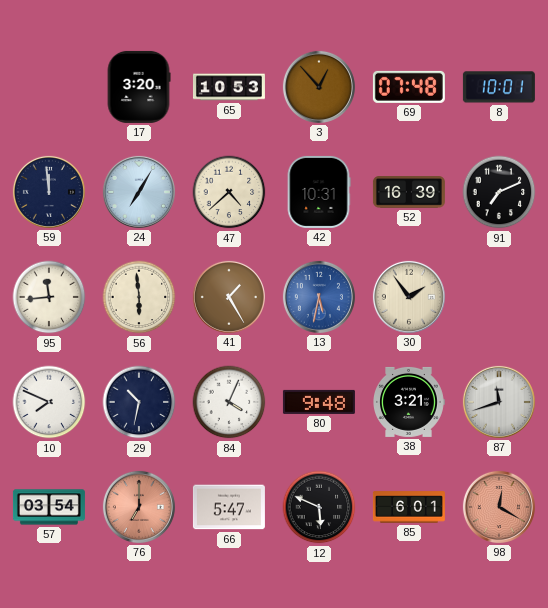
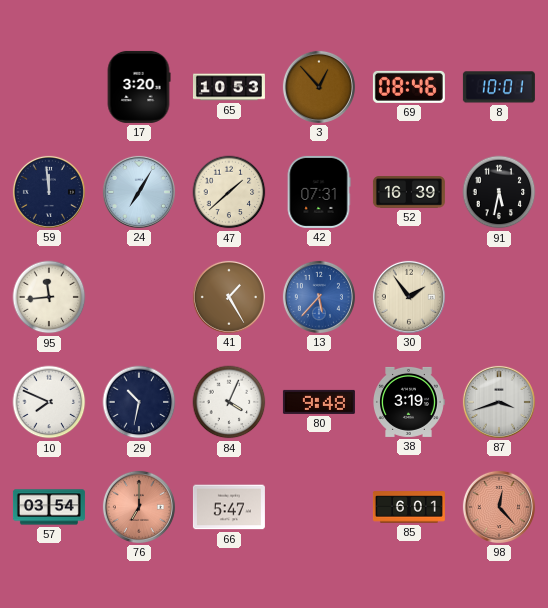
69: 07:48 -> 08:46 (409, 87)
47: 4:38 -> 1:38 (229, 192)
42: 10:31 -> 07:31 (319, 192)
91: 7:11 -> 5:32 (499, 192)
56: 5:59 -> none (139, 297)
13: 5:32 -> 5:37 (319, 297)
38: 3:21 -> 3:19 (409, 402)
87: 11:42 -> 3:42 (499, 402)
12: 5:49 -> none (319, 507)
98: 12:20 -> 12:23 (499, 507)
